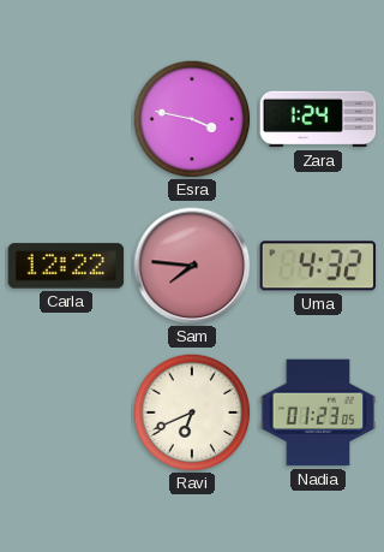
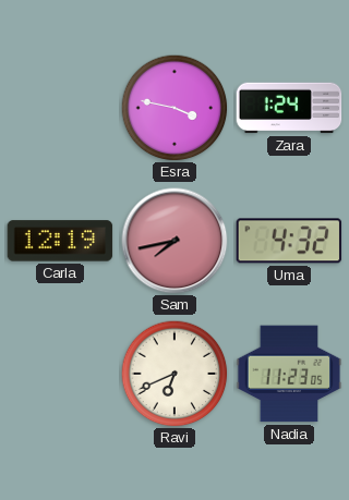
Carla: 12:22 -> 12:19 (60, 241)
Sam: 7:46 -> 7:43 (174, 241)
Nadia: 01:23 -> 11:23 (289, 374)
